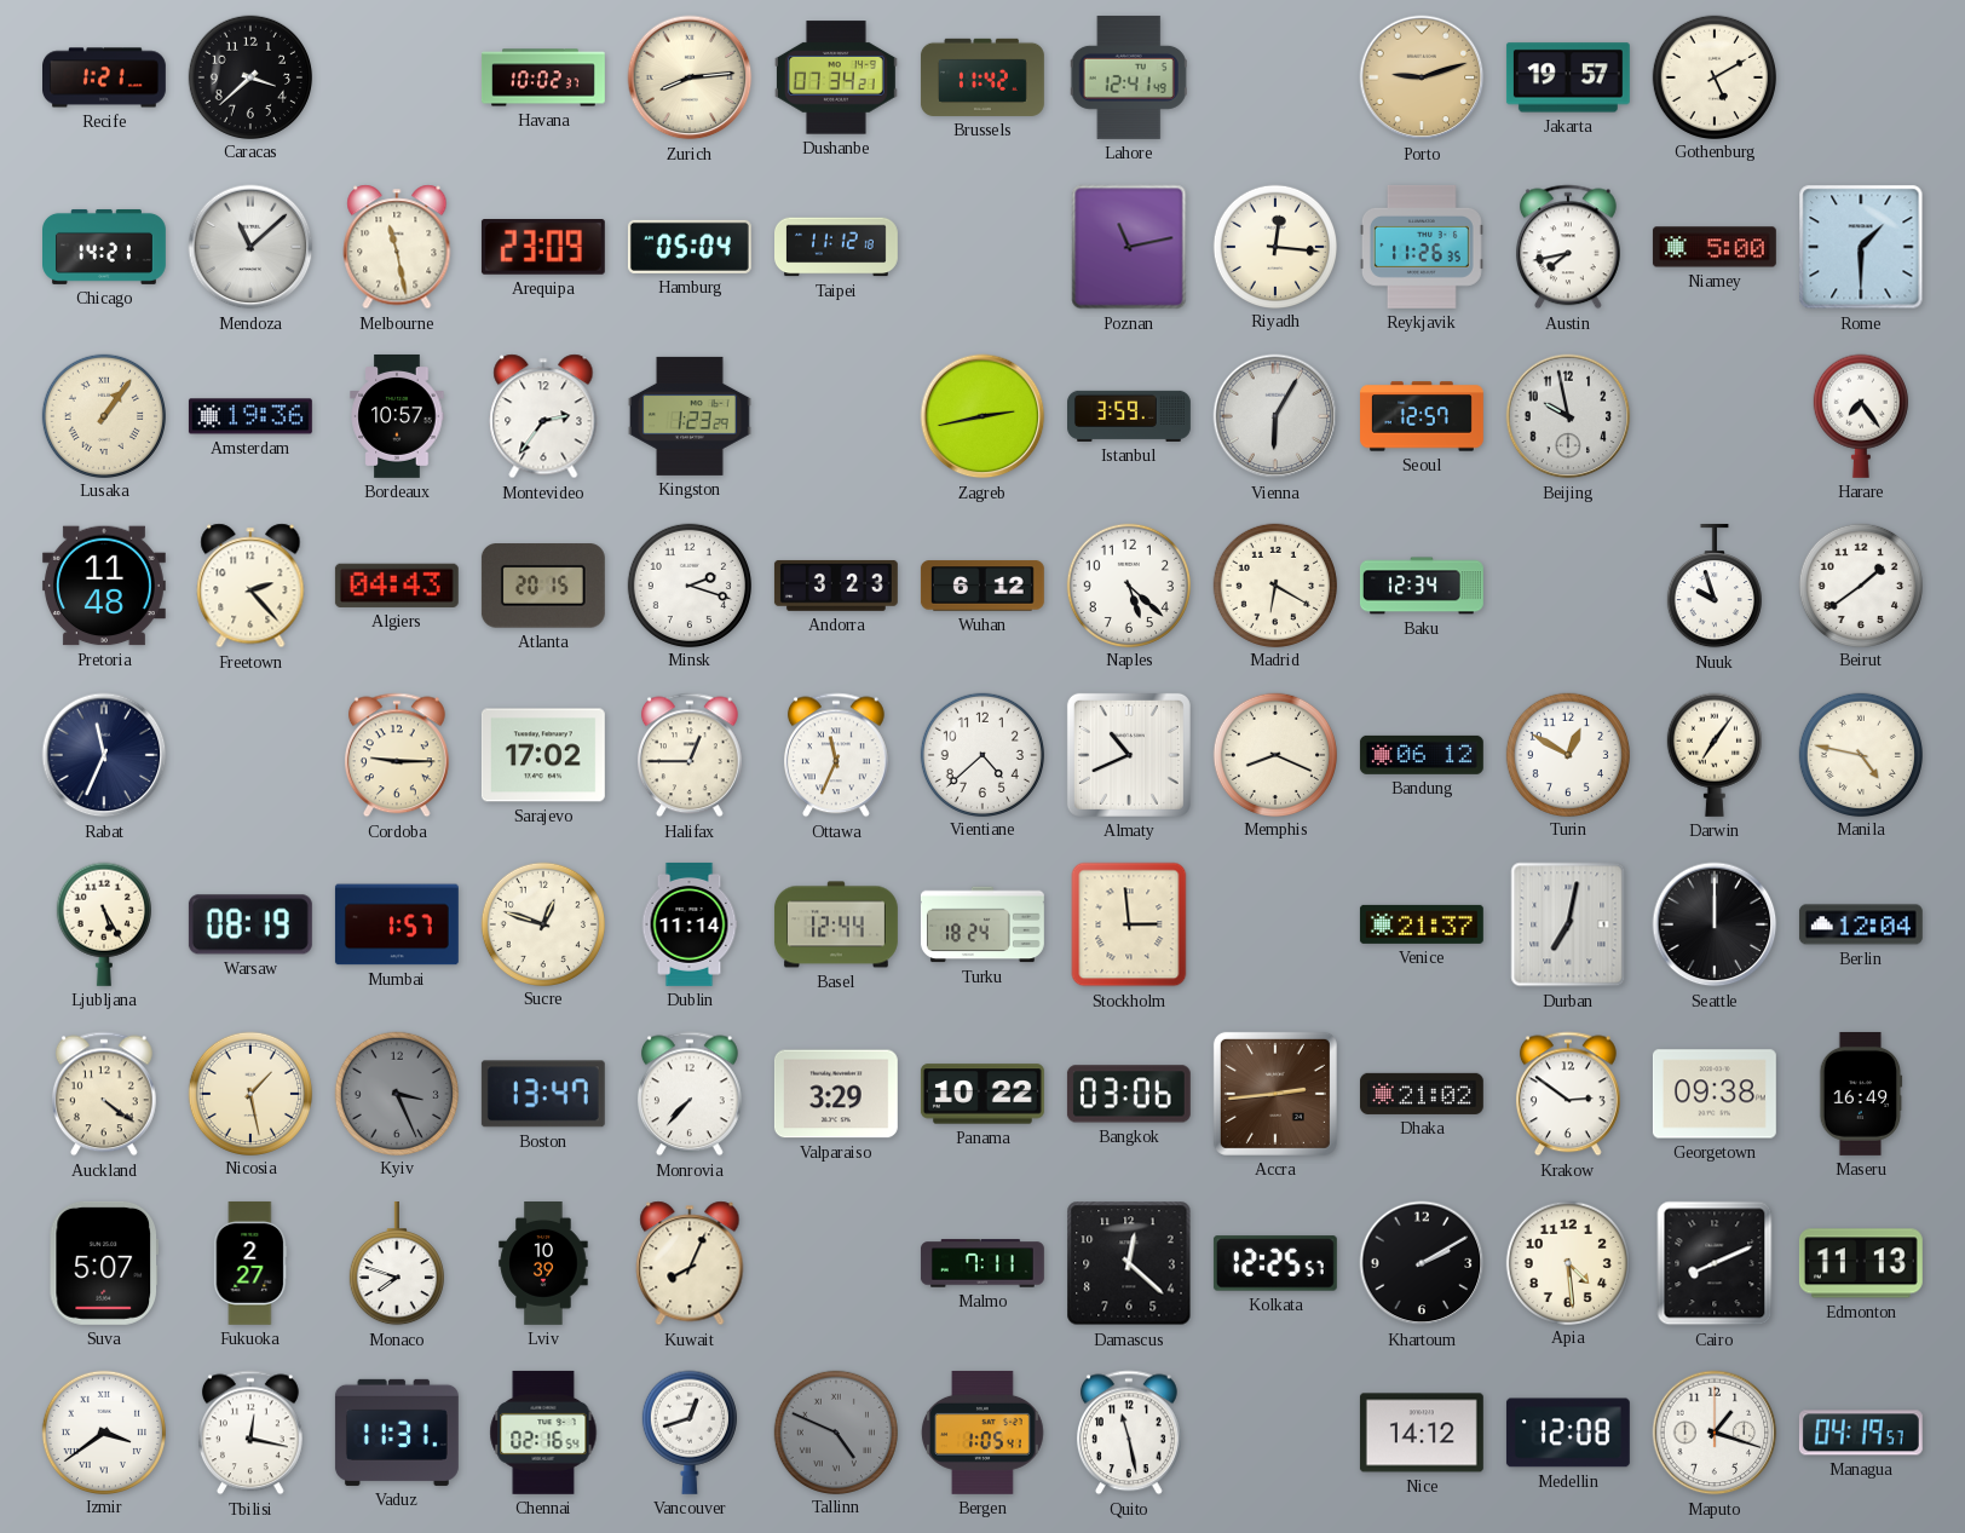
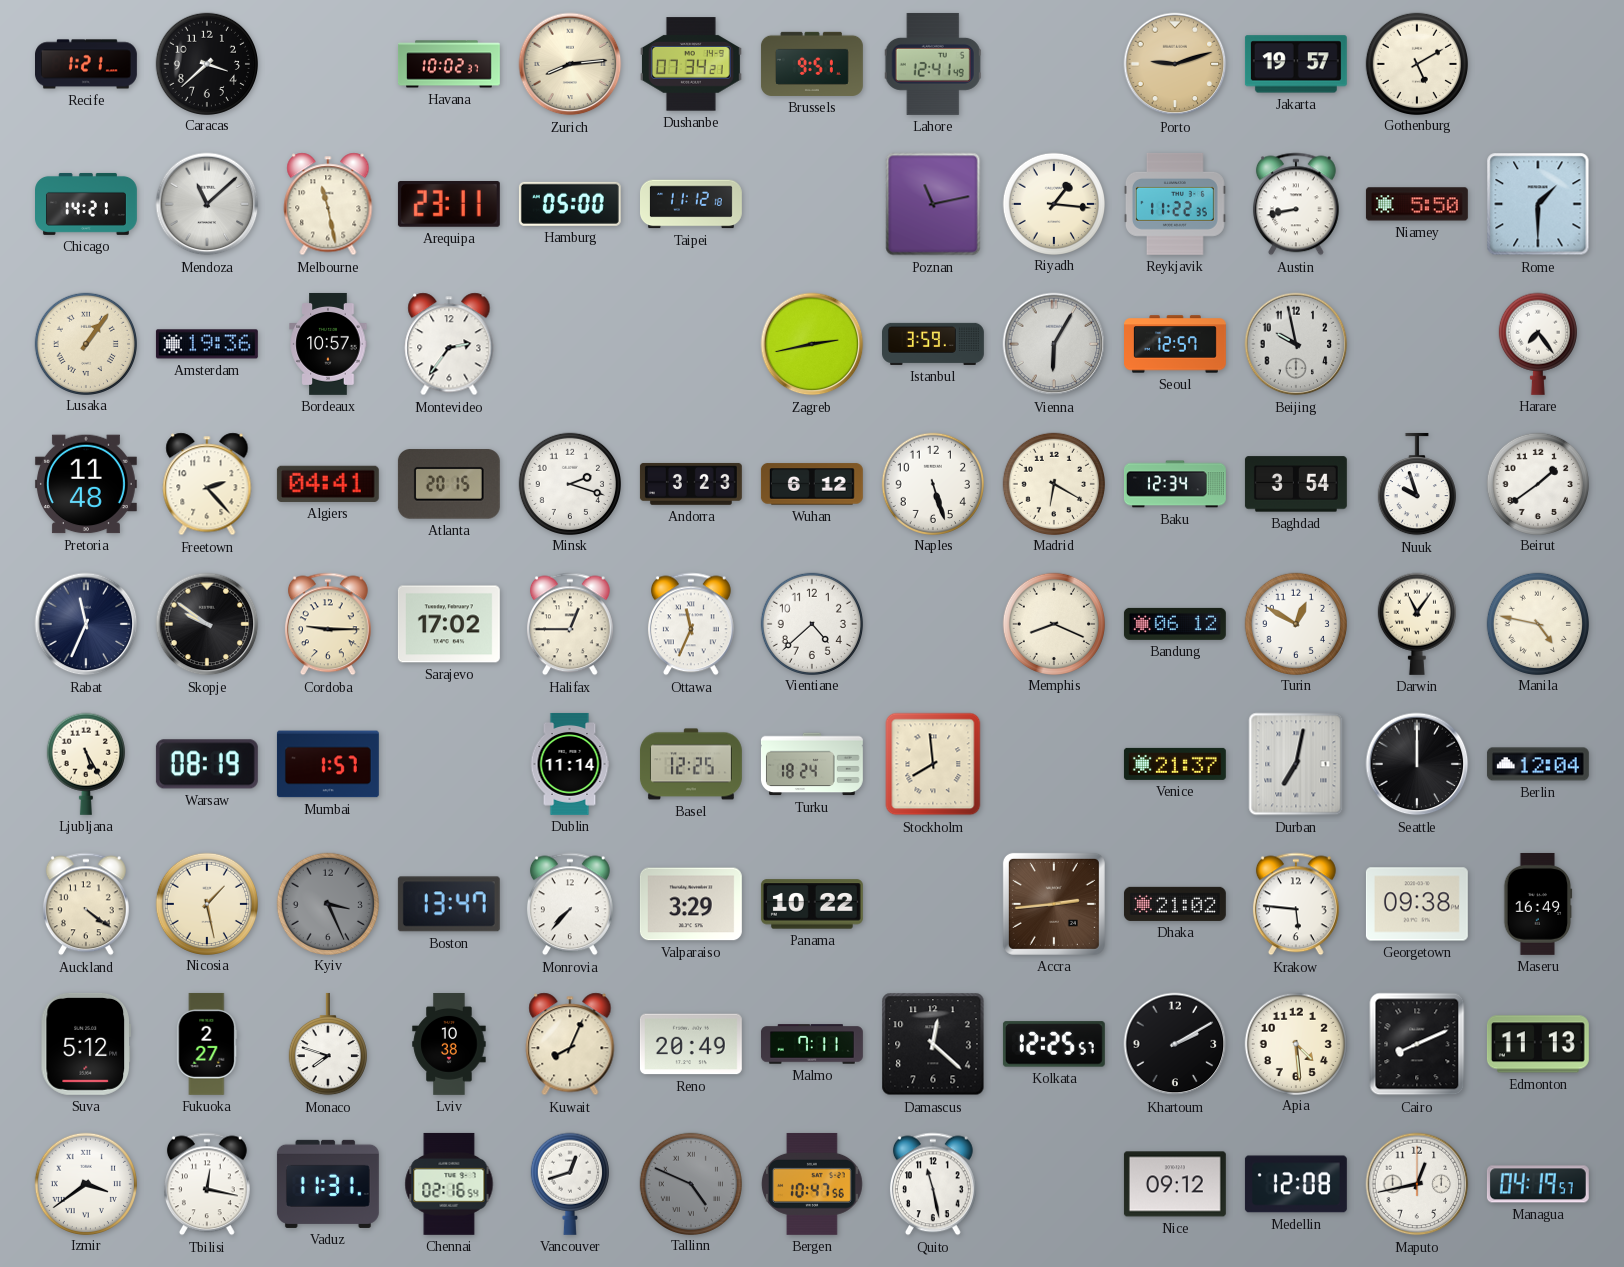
Brussels: 11:42 -> 9:51 (812, 64)
Arequipa: 23:09 -> 23:11 (449, 205)
Hamburg: 05:04 -> 05:00 (570, 204)
Riyadh: 12:16 -> 1:16 (1053, 203)
Reykjavik: 11:26 -> 11:22 (1175, 204)
Austin: 7:43 -> 8:43 (1296, 204)
Niamey: 5:00 -> 5:50 (1417, 204)
Kingston: 1:23 -> none (690, 416)
Algiers: 04:43 -> 04:41 (328, 484)
Naples: 5:22 -> 5:27 (932, 483)
Baghdad: none -> 3:54 (1296, 484)
Skopje: none -> 9:51 (207, 624)
Almaty: 10:41 -> none (1129, 755)
Darwin: 7:06 -> 11:06 (1417, 624)
Sucre: 12:48 -> none (542, 923)
Basel: 12:44 -> 12:25 (691, 764)
Stockholm: 2:59 -> 7:59 (933, 764)
Bangkok: 03:06 -> none (1129, 1094)
Krakow: 2:51 -> 5:46 (1296, 904)
Suva: 5:07 -> 5:12 (85, 1044)
Lviv: 10:39 -> 10:38 (449, 1045)
Reno: none -> 20:49 (691, 1044)
Bergen: 1:05 -> 10:47 (812, 1184)
Nice: 14:12 -> 09:12 (1175, 1184)
Maputo: 1:18 -> 12:43 (1417, 1184)
